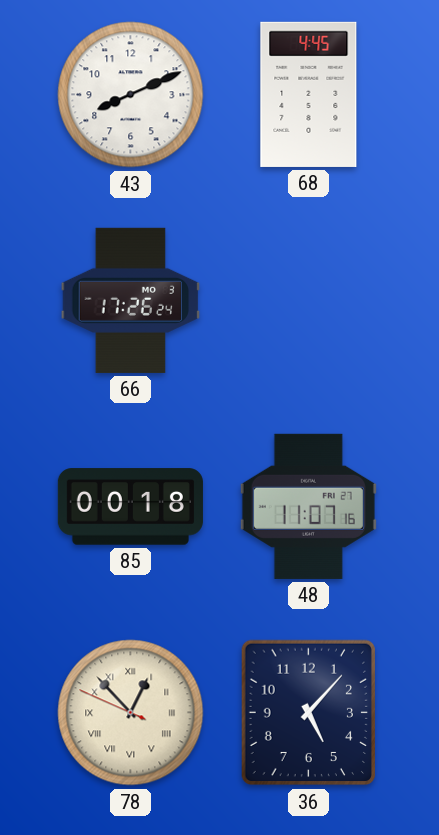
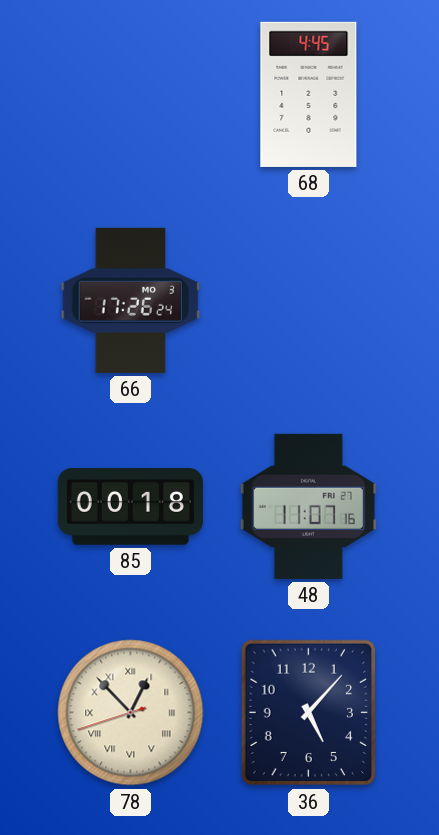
43: 8:11 -> none (131, 95)
78: 12:52:49 -> 12:52:42 (131, 713)
